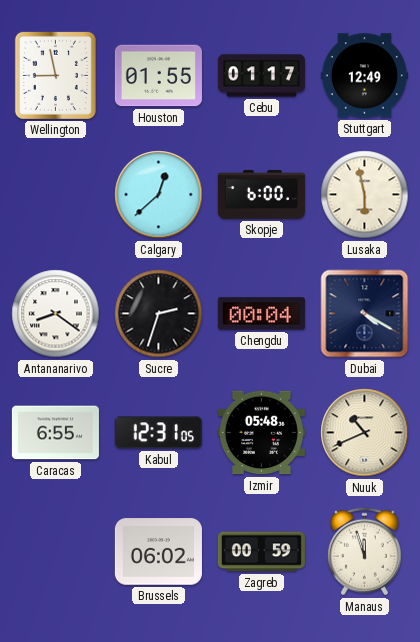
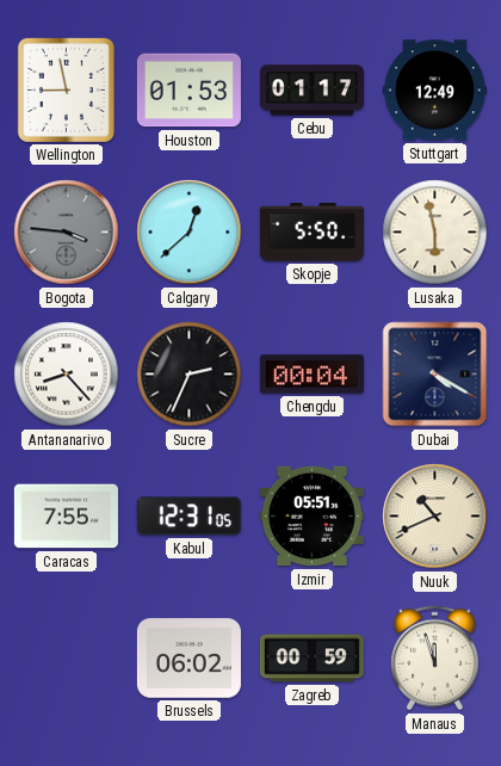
Houston: 01:55 -> 01:53 (188, 91)
Bogota: none -> 3:46 (67, 233)
Skopje: 6:00 -> 5:50 (311, 233)
Antananarivo: 8:21 -> 8:23 (67, 375)
Sucre: 2:33 -> 2:34 (190, 375)
Caracas: 6:55 -> 7:55 (66, 517)
Izmir: 05:48 -> 05:51 (311, 517)
